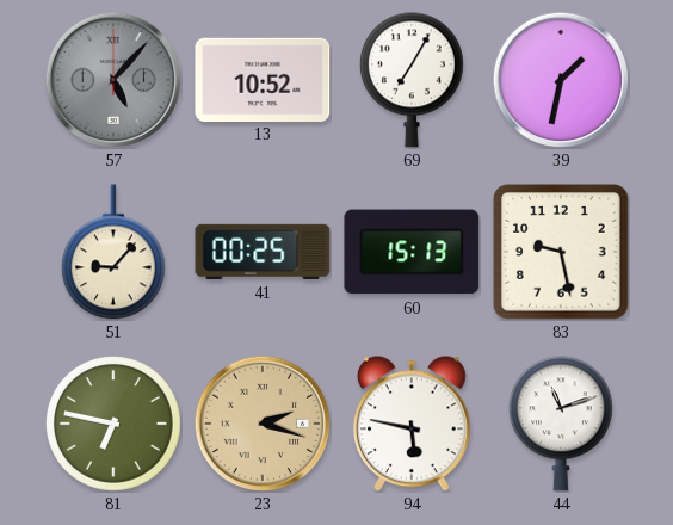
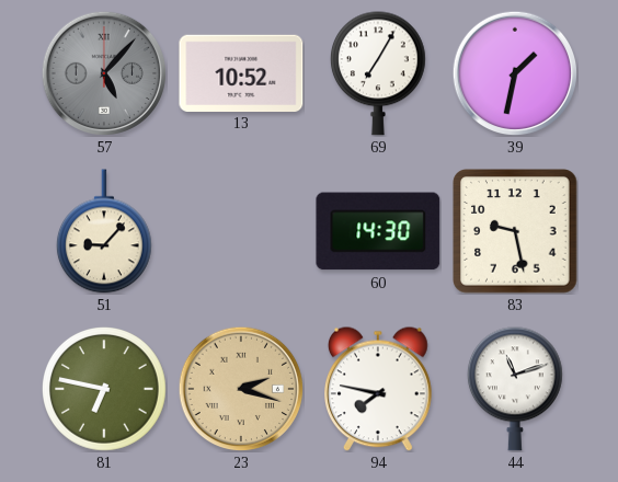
41: 00:25 -> none (263, 252)
60: 15:13 -> 14:30 (378, 231)
94: 5:47 -> 7:47 (379, 389)
